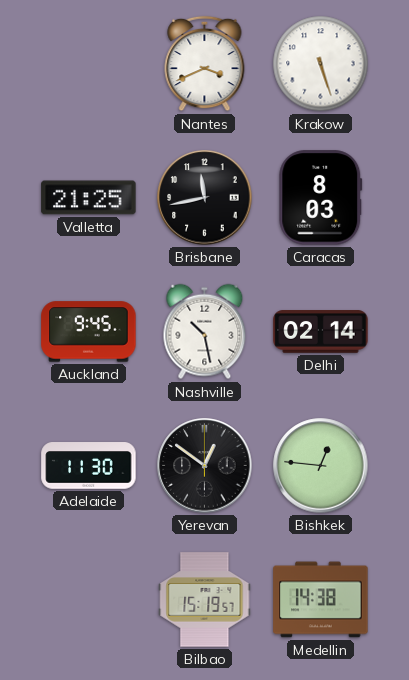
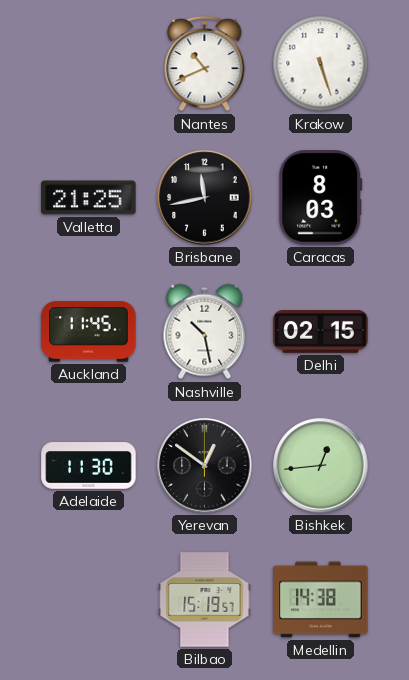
Nantes: 3:41 -> 10:41 (205, 64)
Auckland: 9:45 -> 11:45 (89, 332)
Delhi: 02:14 -> 02:15 (321, 332)
Bishkek: 12:46 -> 12:44 (321, 466)
